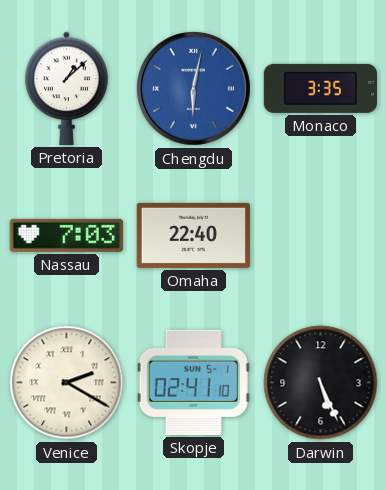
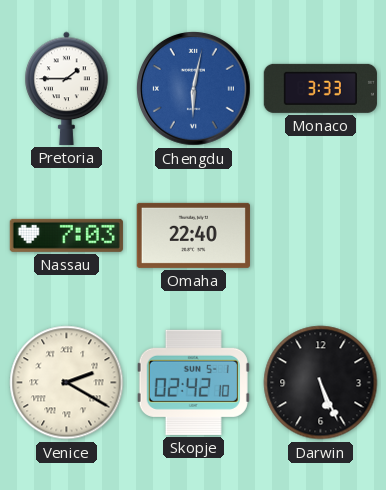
Pretoria: 1:08 -> 1:45 (67, 88)
Monaco: 3:35 -> 3:33 (320, 88)
Skopje: 02:41 -> 02:42 (193, 382)
